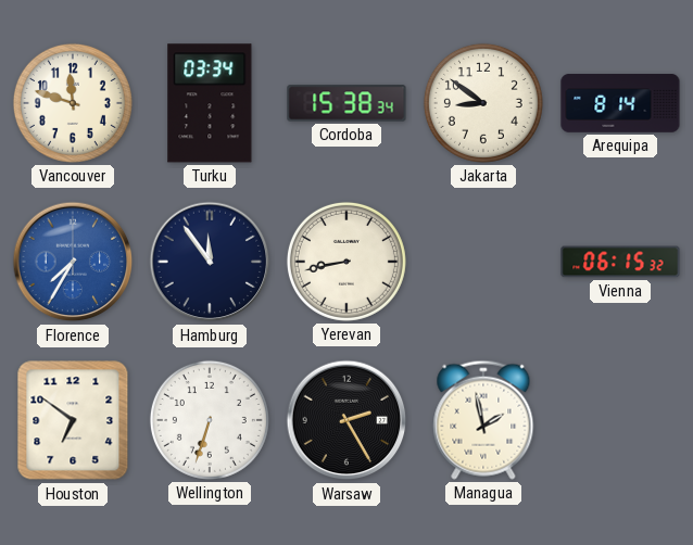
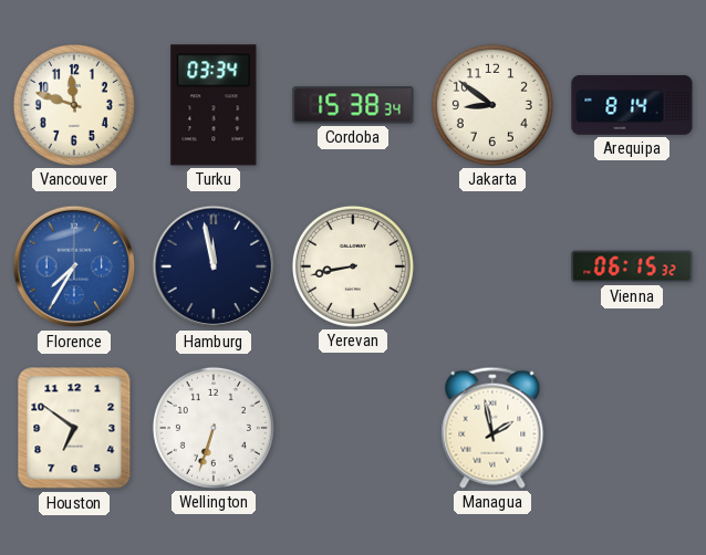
Hamburg: 11:54 -> 11:58 (214, 266)
Warsaw: 2:25 -> none (346, 420)
